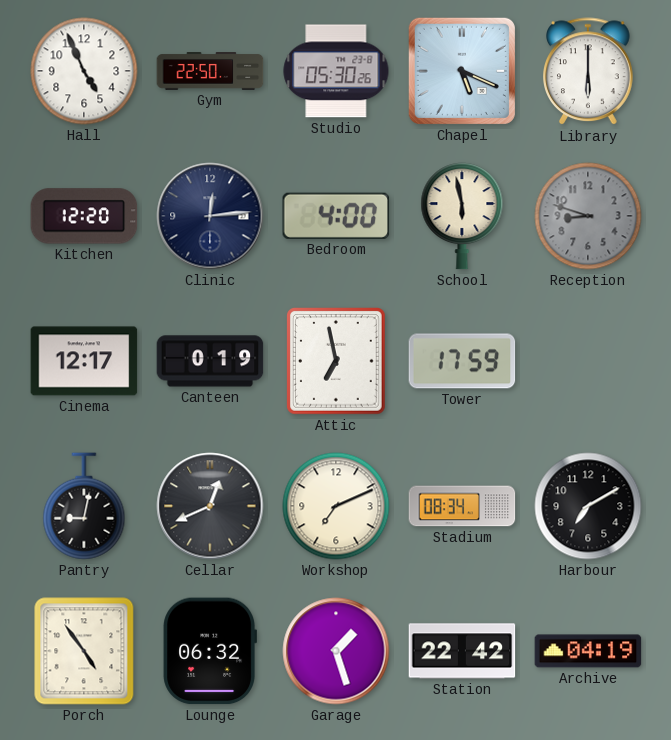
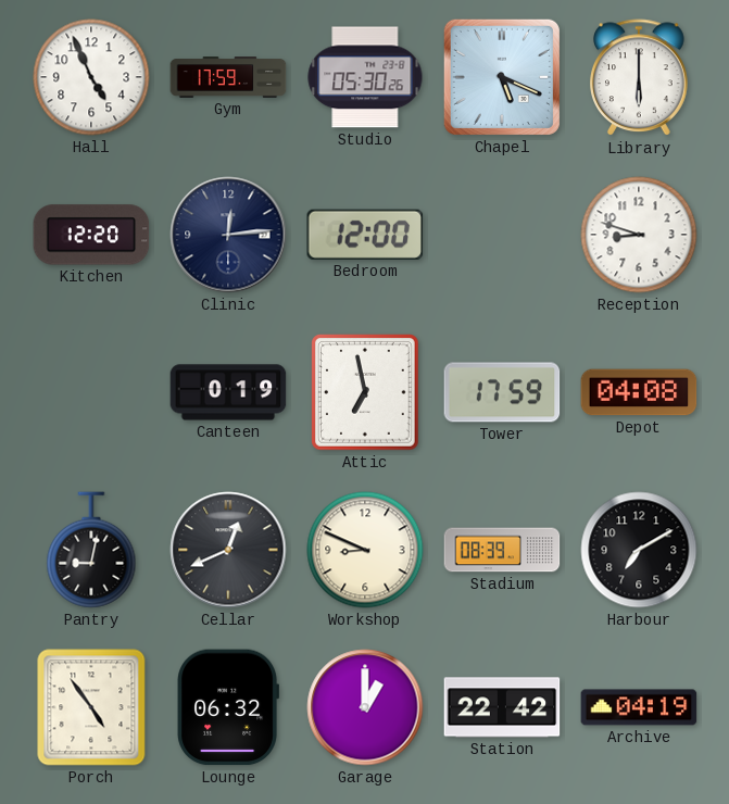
Gym: 22:50 -> 17:59 (228, 78)
Bedroom: 4:00 -> 12:00 (365, 235)
School: 5:58 -> none (462, 216)
Reception dial: grey -> white (639, 235)
Cinema: 12:17 -> none (84, 361)
Depot: none -> 04:08 (639, 392)
Workshop: 7:11 -> 8:49 (365, 550)
Stadium: 08:34 -> 08:39 (502, 550)
Garage: 1:27 -> 1:00 (365, 707)
